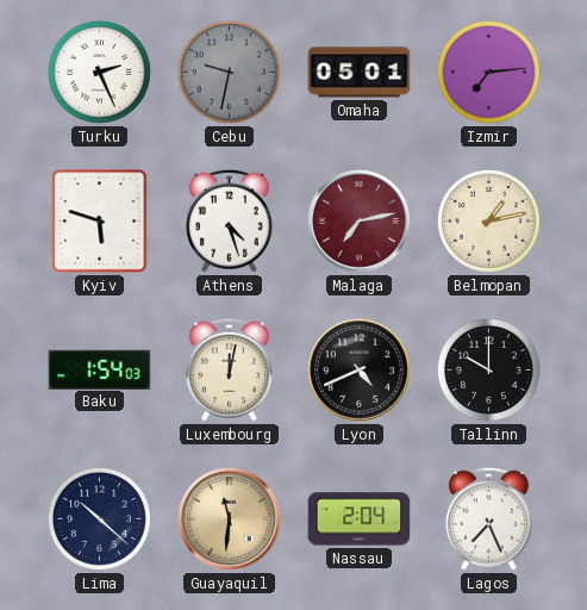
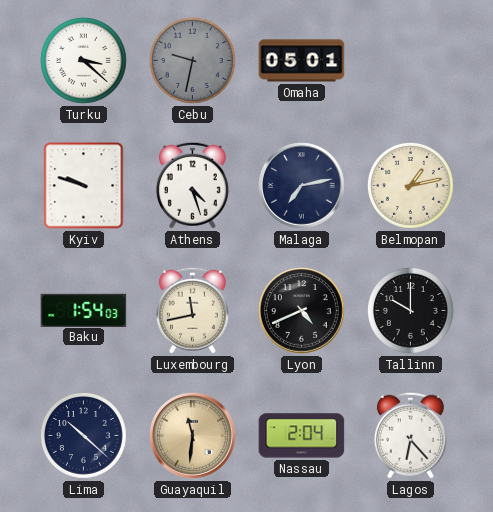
Turku: 2:26 -> 3:22 (84, 61)
Izmir: 7:14 -> none (489, 73)
Kyiv: 5:48 -> 9:48 (84, 186)
Malaga dial: burgundy -> navy (302, 186)
Luxembourg: 12:02 -> 11:43 (192, 310)
Lagos: 7:26 -> 6:23 (410, 435)
